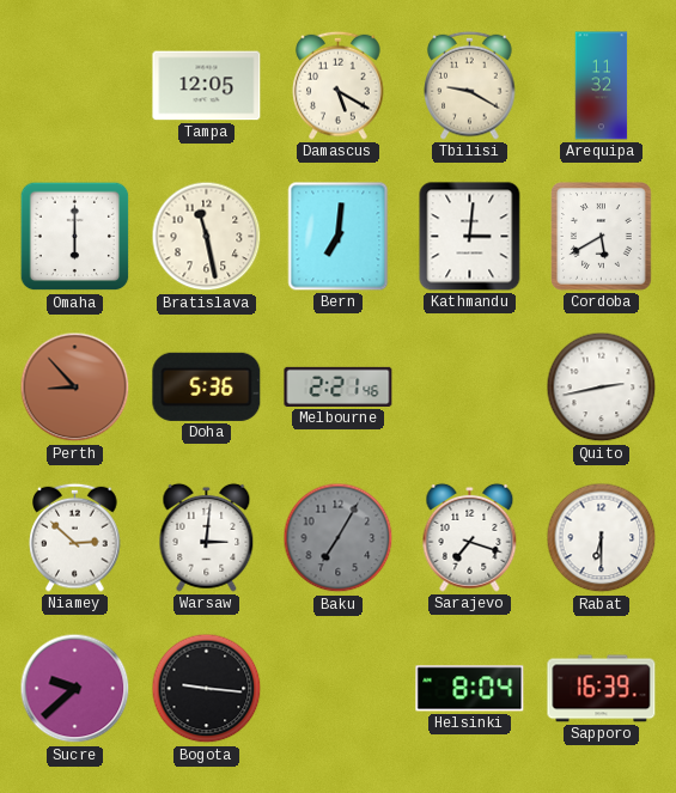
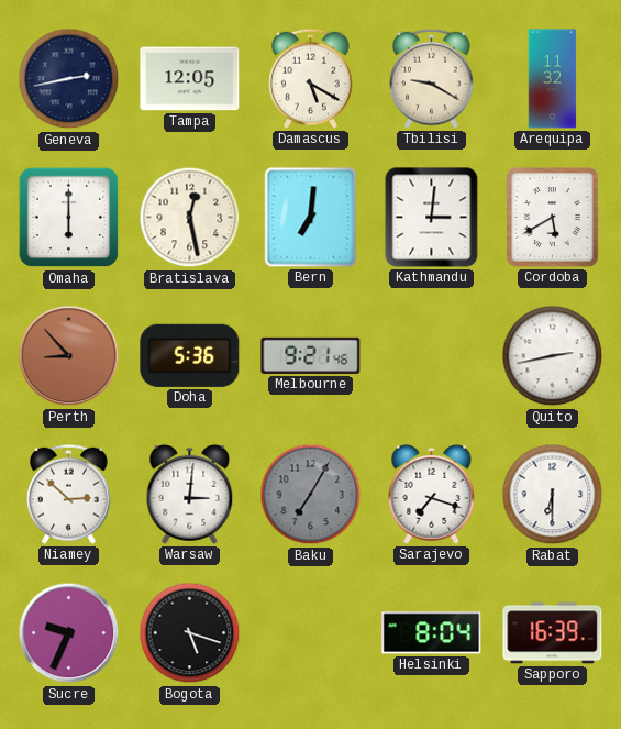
Geneva: none -> 2:43 (69, 79)
Bratislava: 11:28 -> 12:28 (190, 218)
Melbourne: 2:21 -> 9:21 (311, 355)
Sucre: 9:38 -> 9:34 (69, 633)
Bogota: 9:16 -> 5:18 (190, 633)
